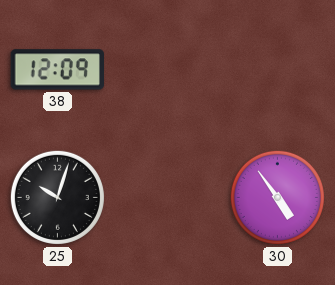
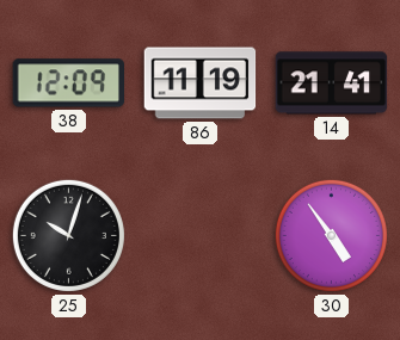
86: none -> 11:19 (201, 84)
14: none -> 21:41 (332, 84)
